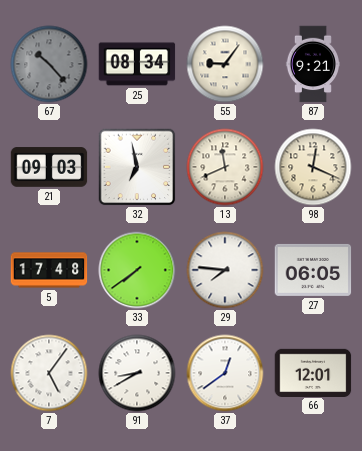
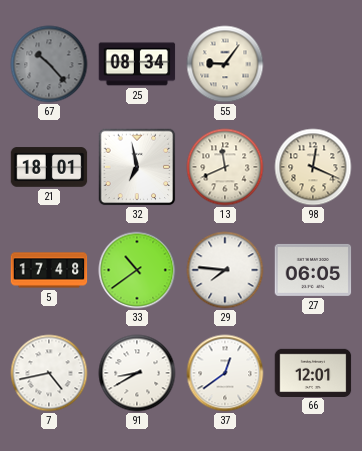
87: 9:21 -> none (312, 64)
21: 09:03 -> 18:01 (49, 167)
33: 7:39 -> 10:39 (137, 270)
7: 5:06 -> 4:43 (49, 373)
